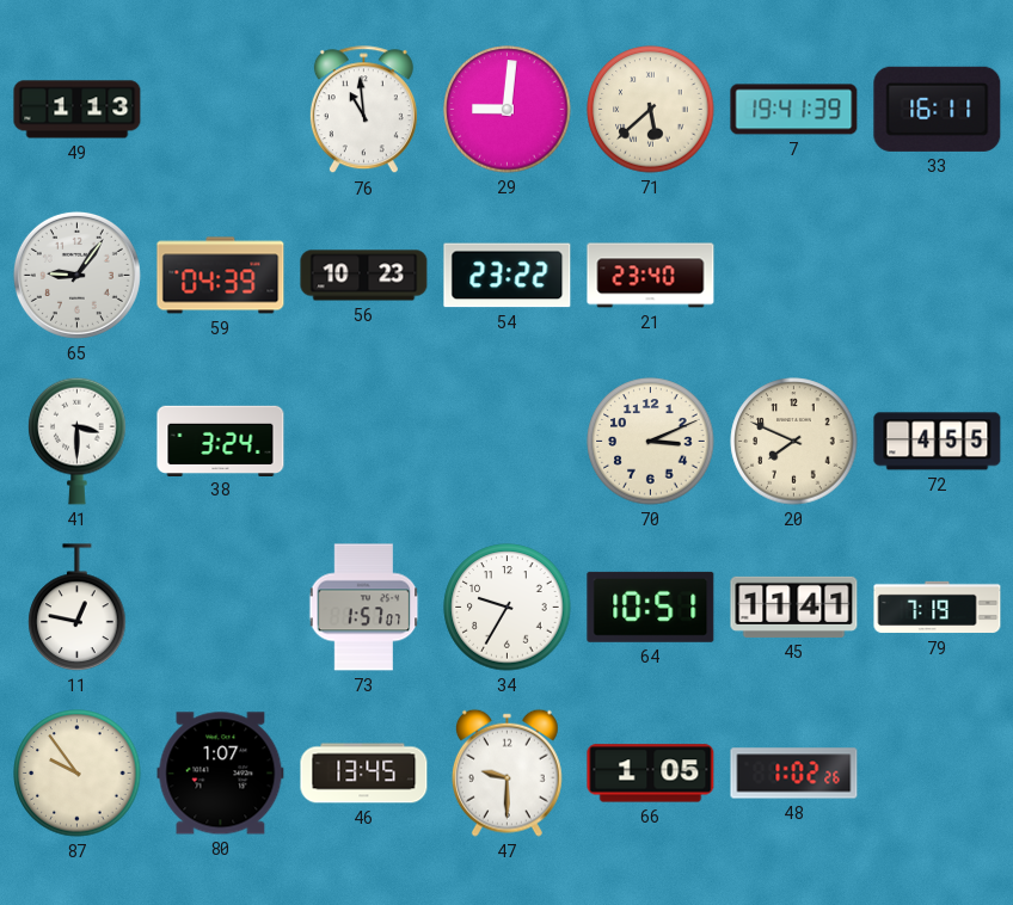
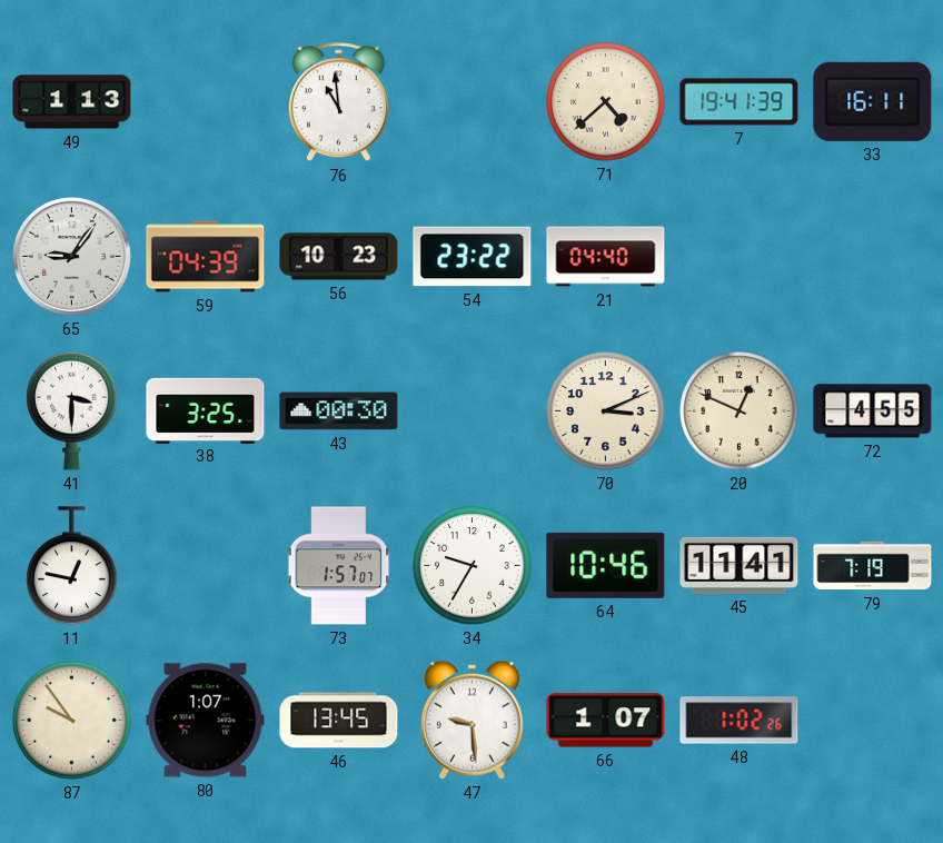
29: 9:01 -> none (508, 110)
71: 5:38 -> 4:38 (606, 102)
21: 23:40 -> 04:40 (606, 257)
38: 3:24 -> 3:25 (206, 410)
43: none -> 00:30 (339, 411)
20: 7:49 -> 12:49 (739, 411)
64: 10:51 -> 10:46 (606, 565)
47: 9:30 -> 9:29 (471, 720)
66: 1:05 -> 1:07 (606, 721)
